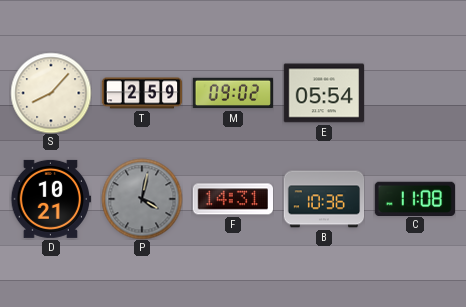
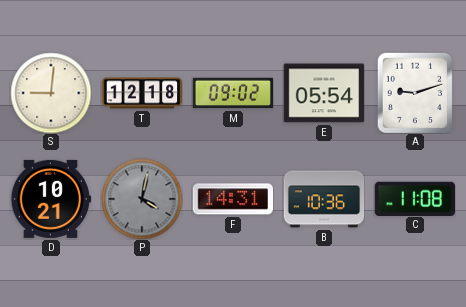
S: 8:07 -> 9:01 (51, 93)
T: 2:59 -> 12:18 (142, 93)
A: none -> 9:12 (414, 93)
